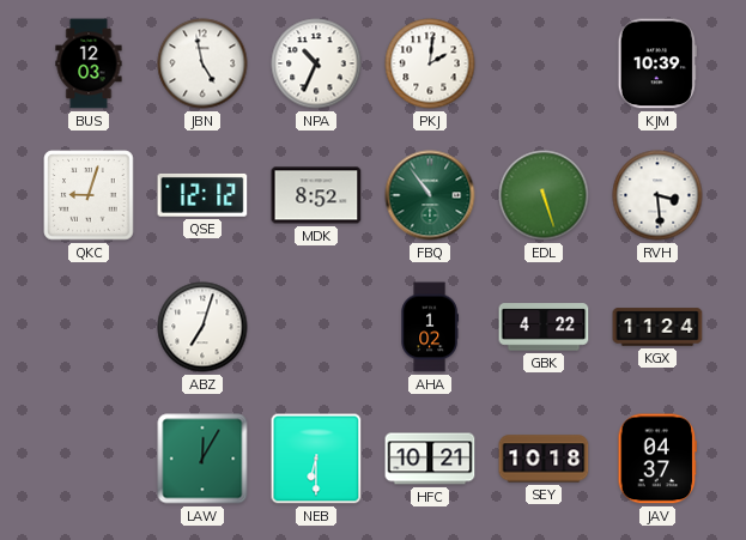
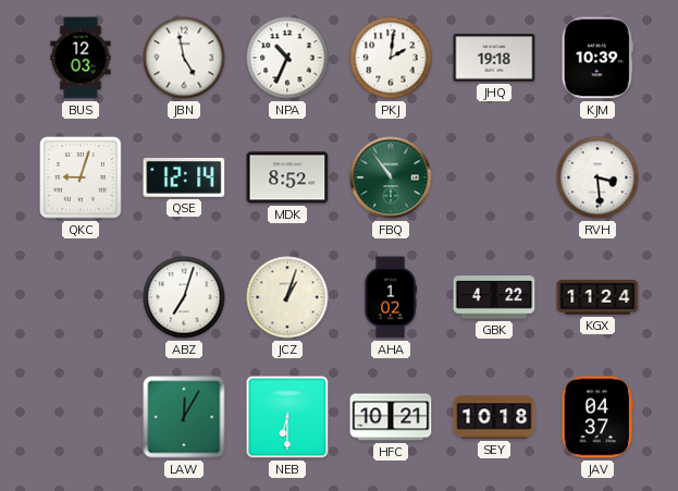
JHQ: none -> 19:18 (494, 58)
QSE: 12:12 -> 12:14 (184, 177)
EDL: 5:27 -> none (544, 195)
JCZ: none -> 1:03 (287, 297)
